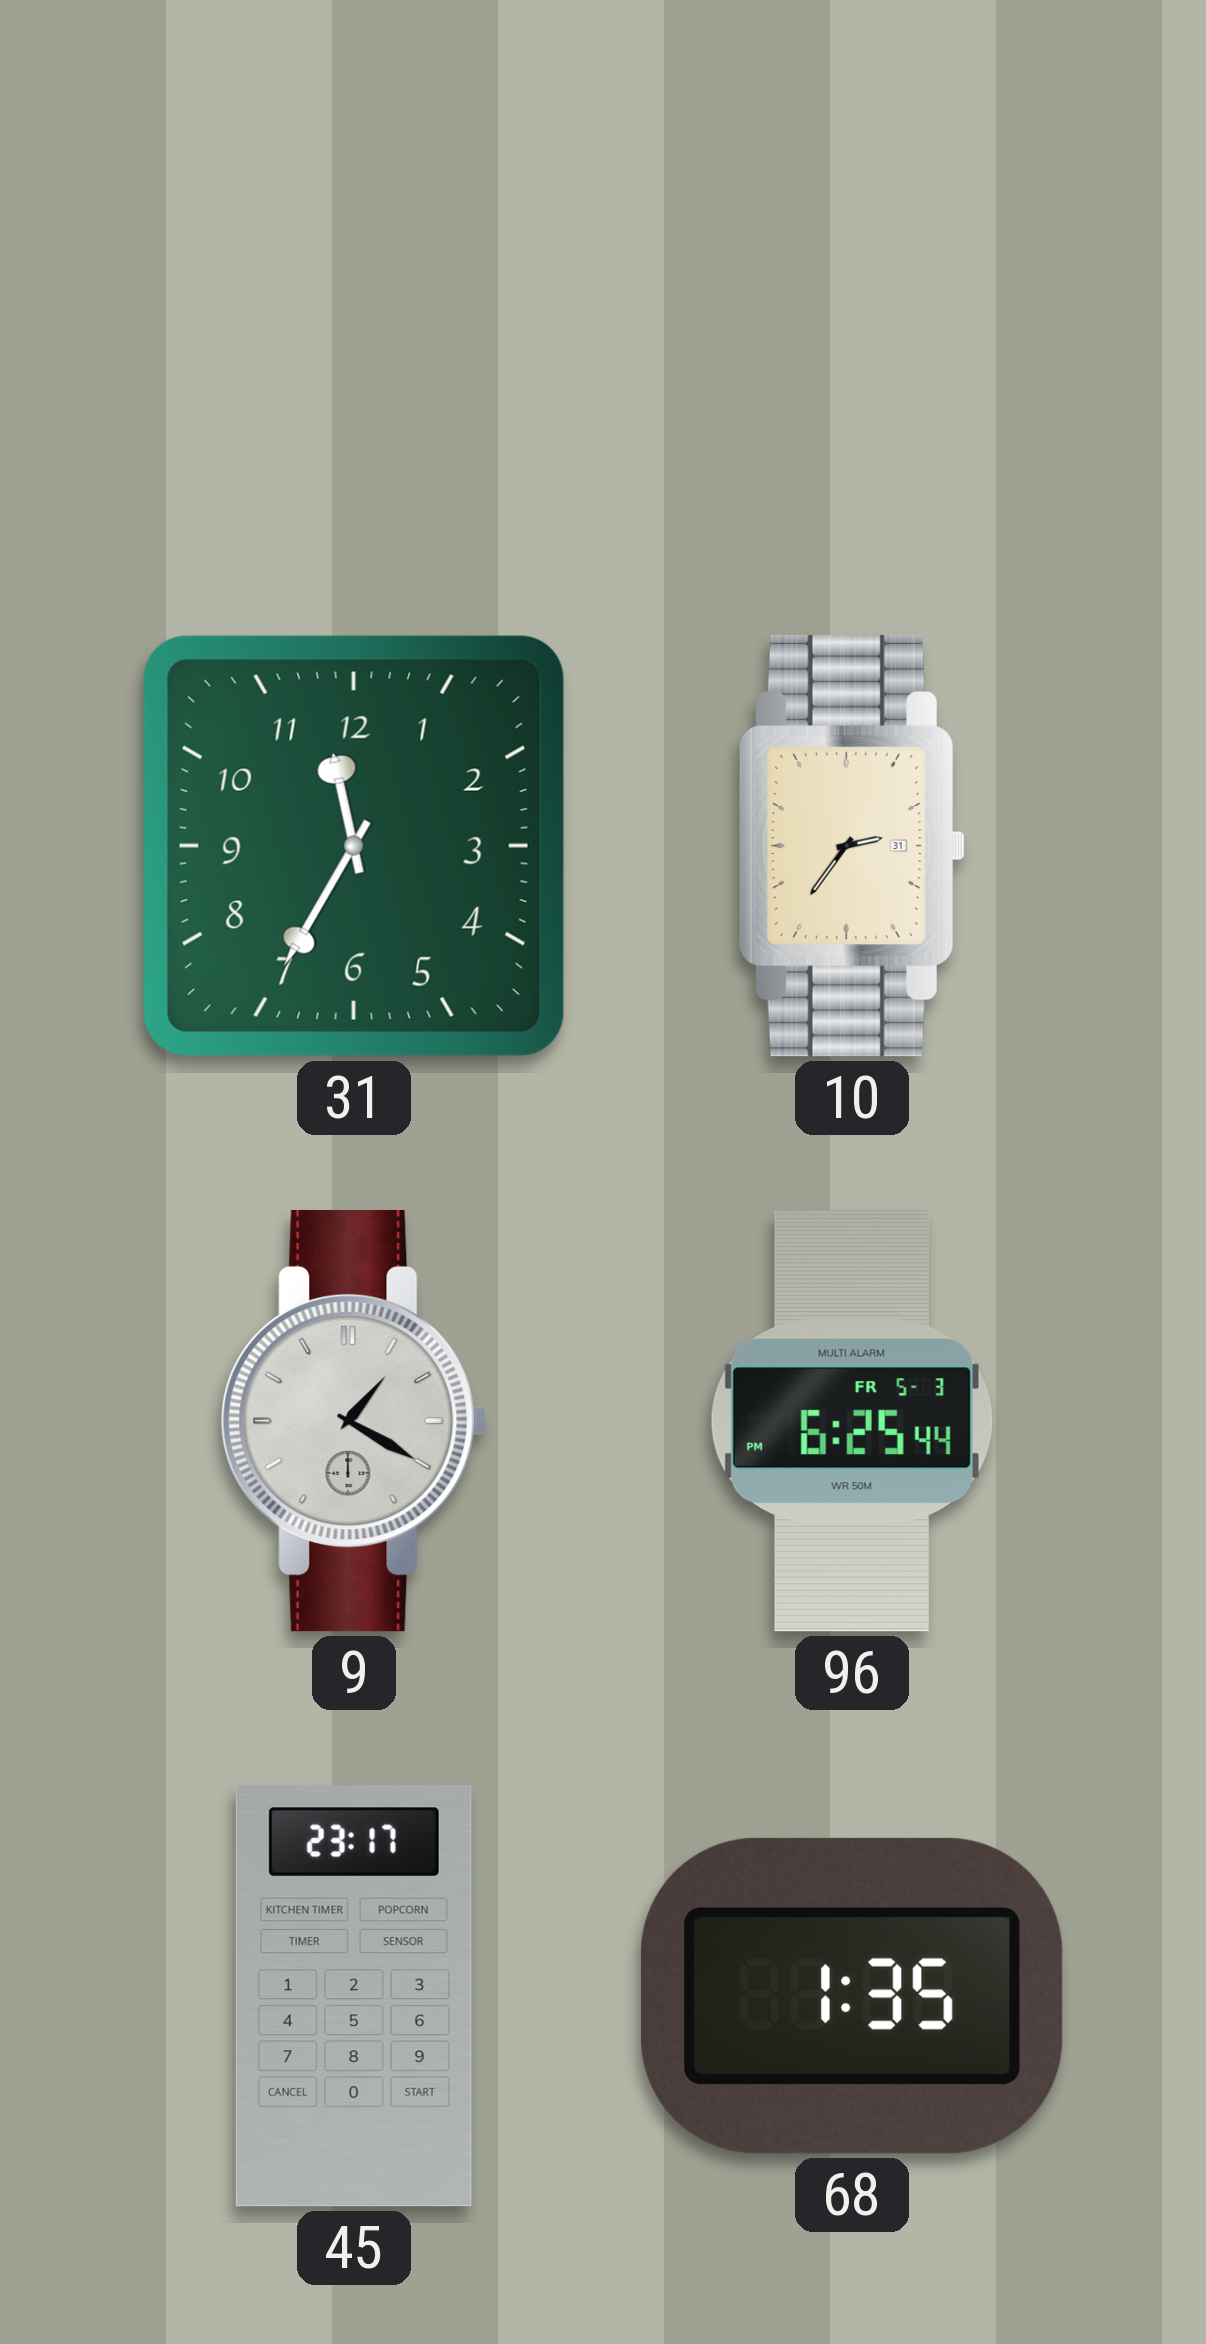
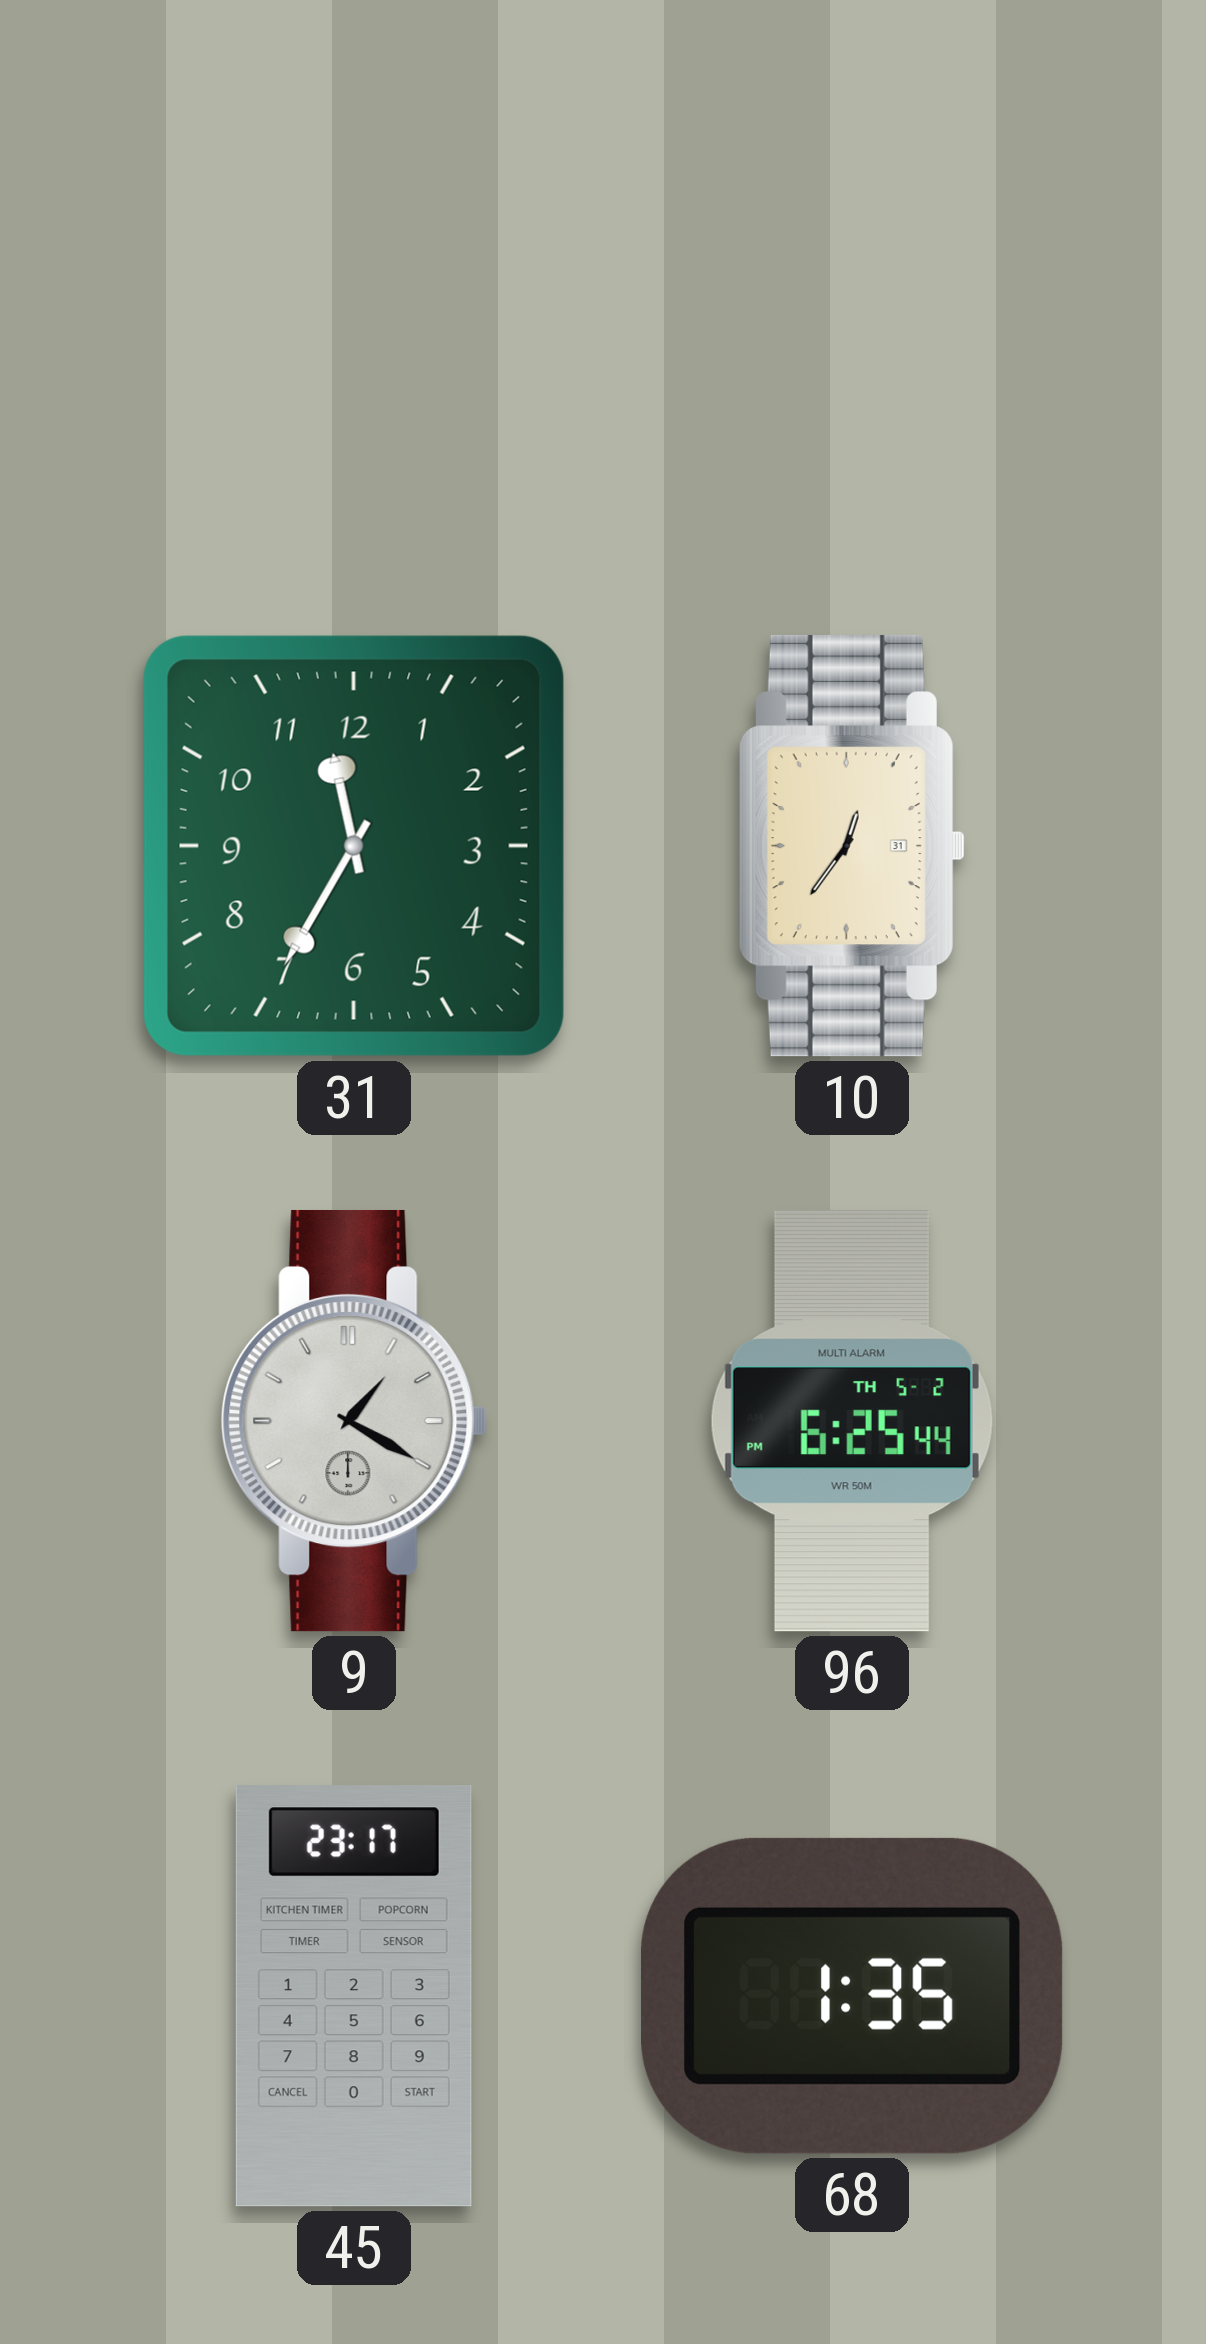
10: 2:36 -> 12:36 (852, 846)
96 date: FR 5-3 -> TH 5-2 (852, 1421)
